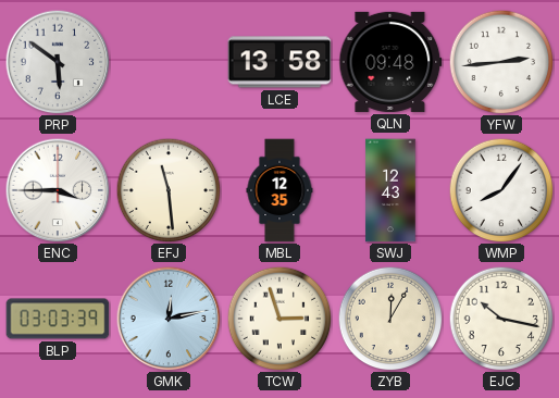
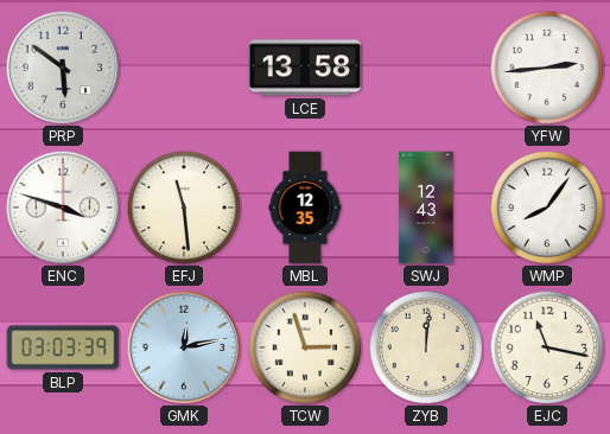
QLN: 09:48 -> none (390, 62)
ENC: 3:45 -> 3:48 (63, 208)
ZYB: 12:05 -> 12:01 (426, 347)
EJC: 10:17 -> 11:17 (547, 347)
